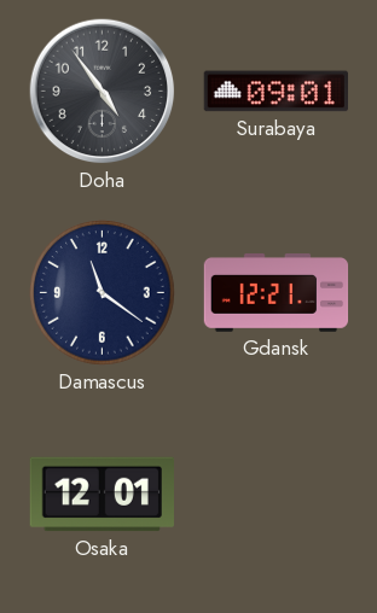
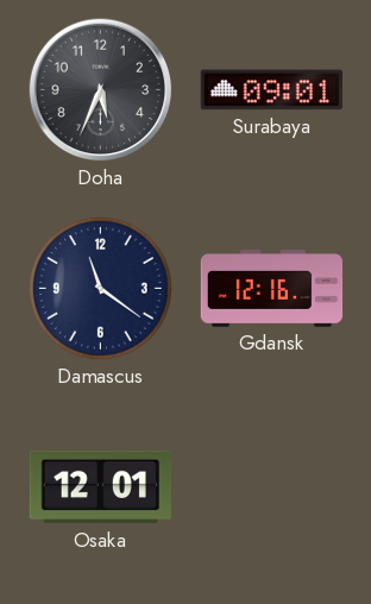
Doha: 4:54 -> 5:34 (101, 90)
Gdansk: 12:21 -> 12:16 (272, 289)
